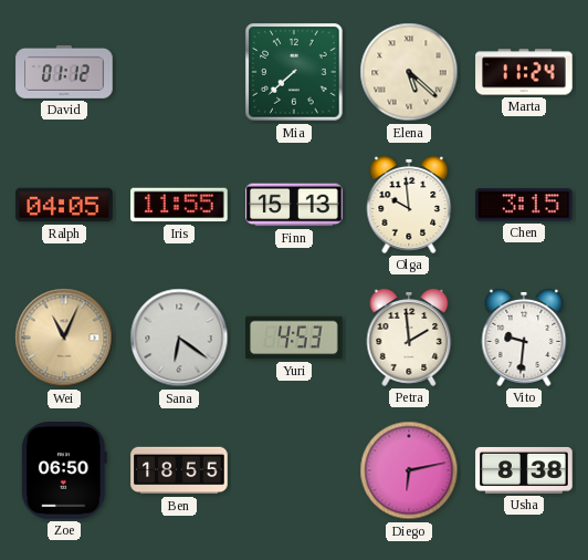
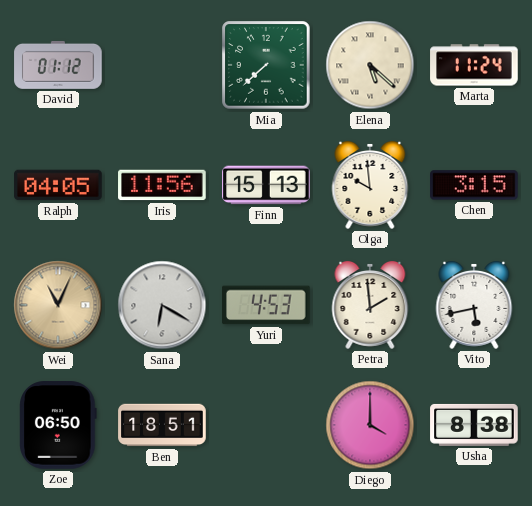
Iris: 11:55 -> 11:56 (162, 185)
Sana: 6:21 -> 6:20 (162, 305)
Vito: 9:31 -> 5:43 (474, 305)
Ben: 18:55 -> 18:51 (162, 425)
Diego: 6:13 -> 4:00 (370, 425)
